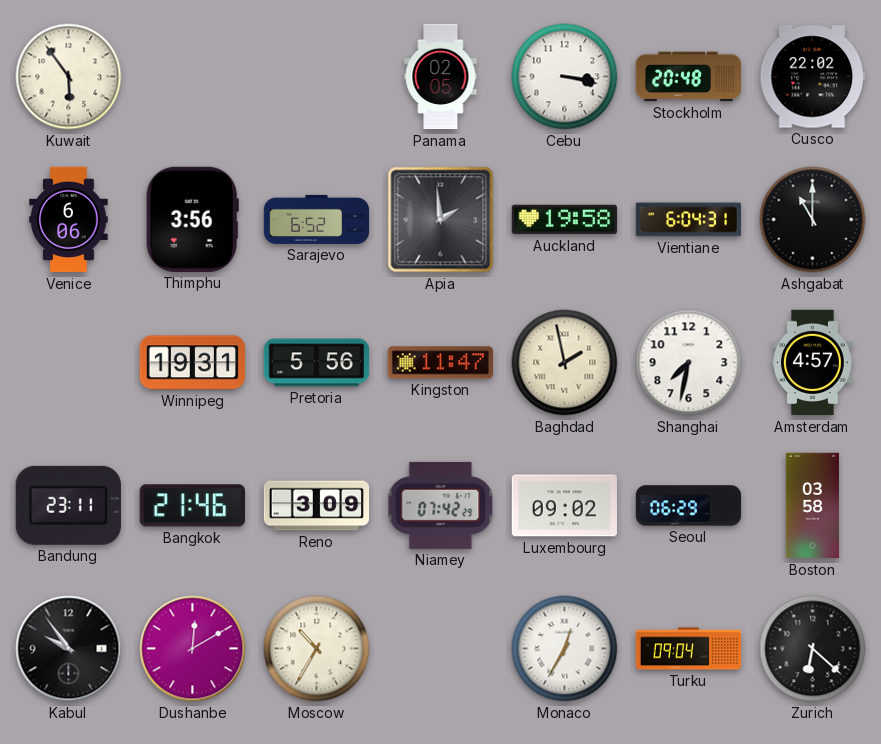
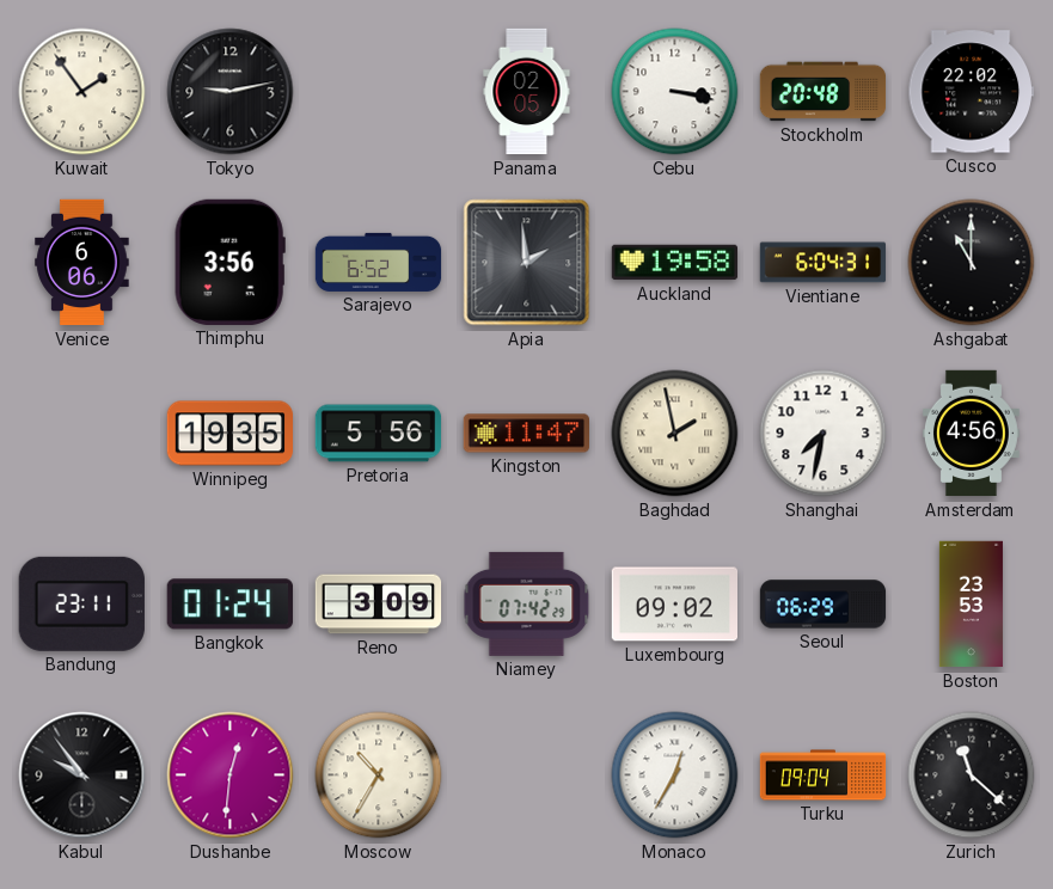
Kuwait: 5:54 -> 1:54 (82, 92)
Tokyo: none -> 9:13 (231, 92)
Winnipeg: 19:31 -> 19:35 (231, 434)
Amsterdam: 4:57 -> 4:56 (971, 434)
Bangkok: 21:46 -> 01:24 (229, 605)
Boston: 03:58 -> 23:53 (971, 605)
Dushanbe: 12:10 -> 12:31 (231, 775)
Zurich: 6:22 -> 11:22 (972, 775)
